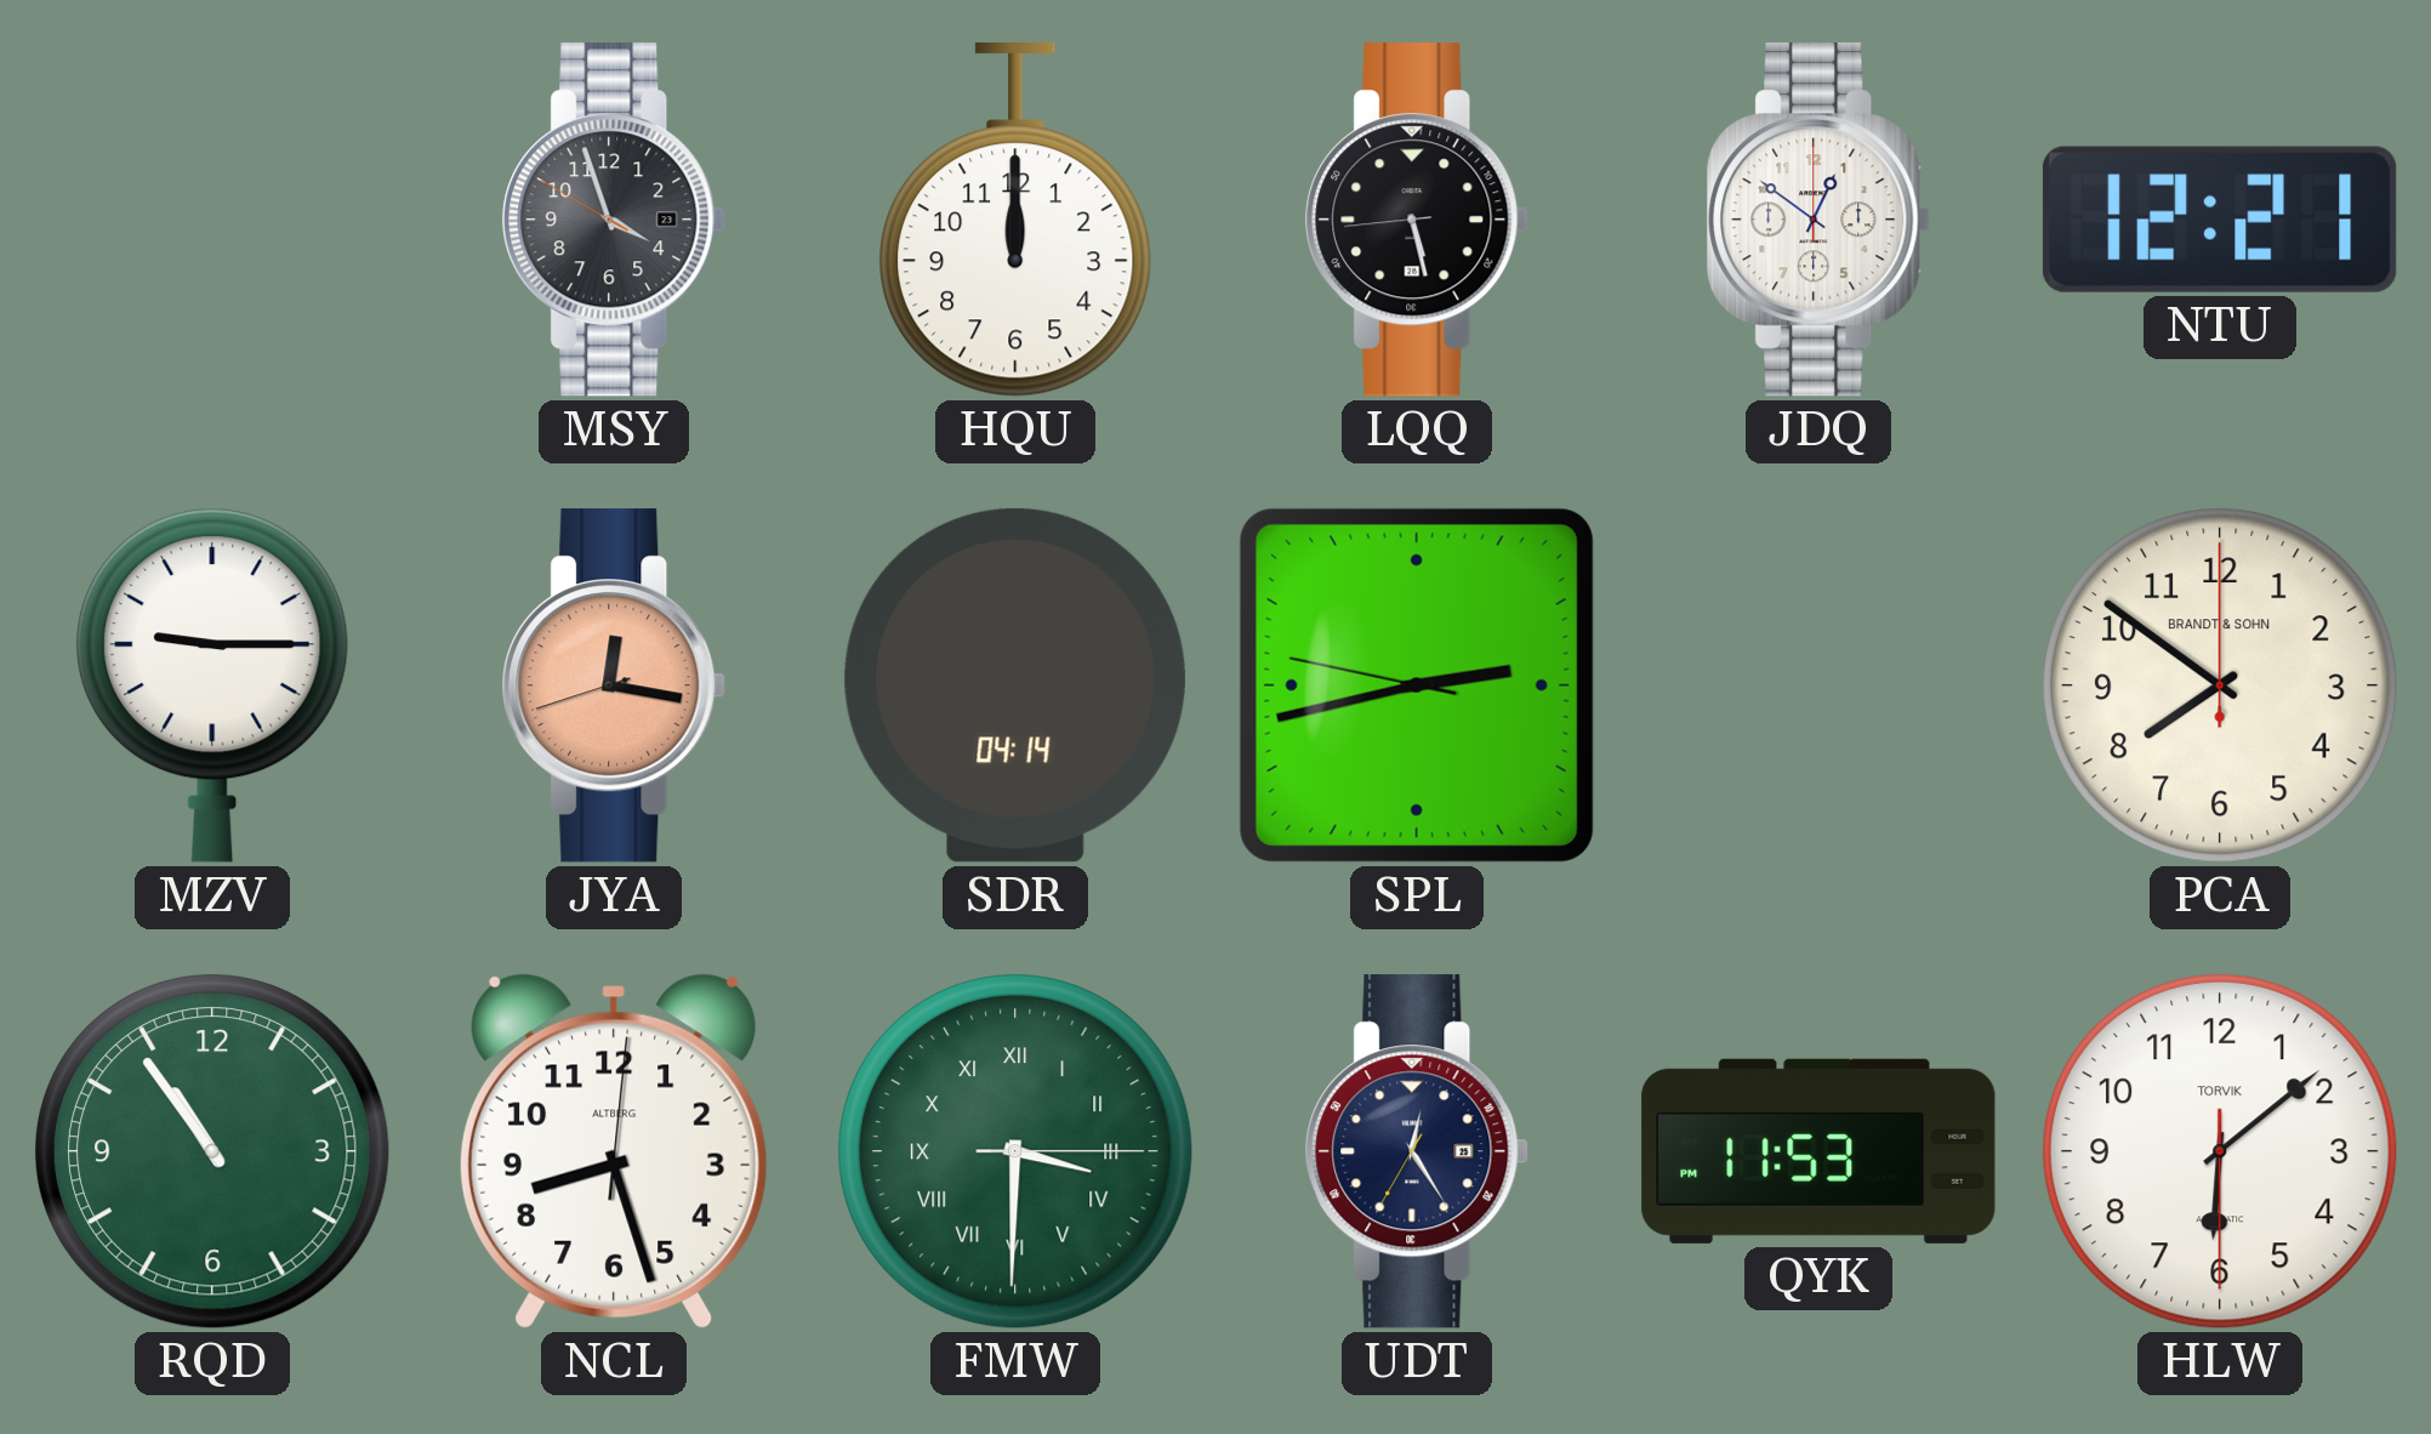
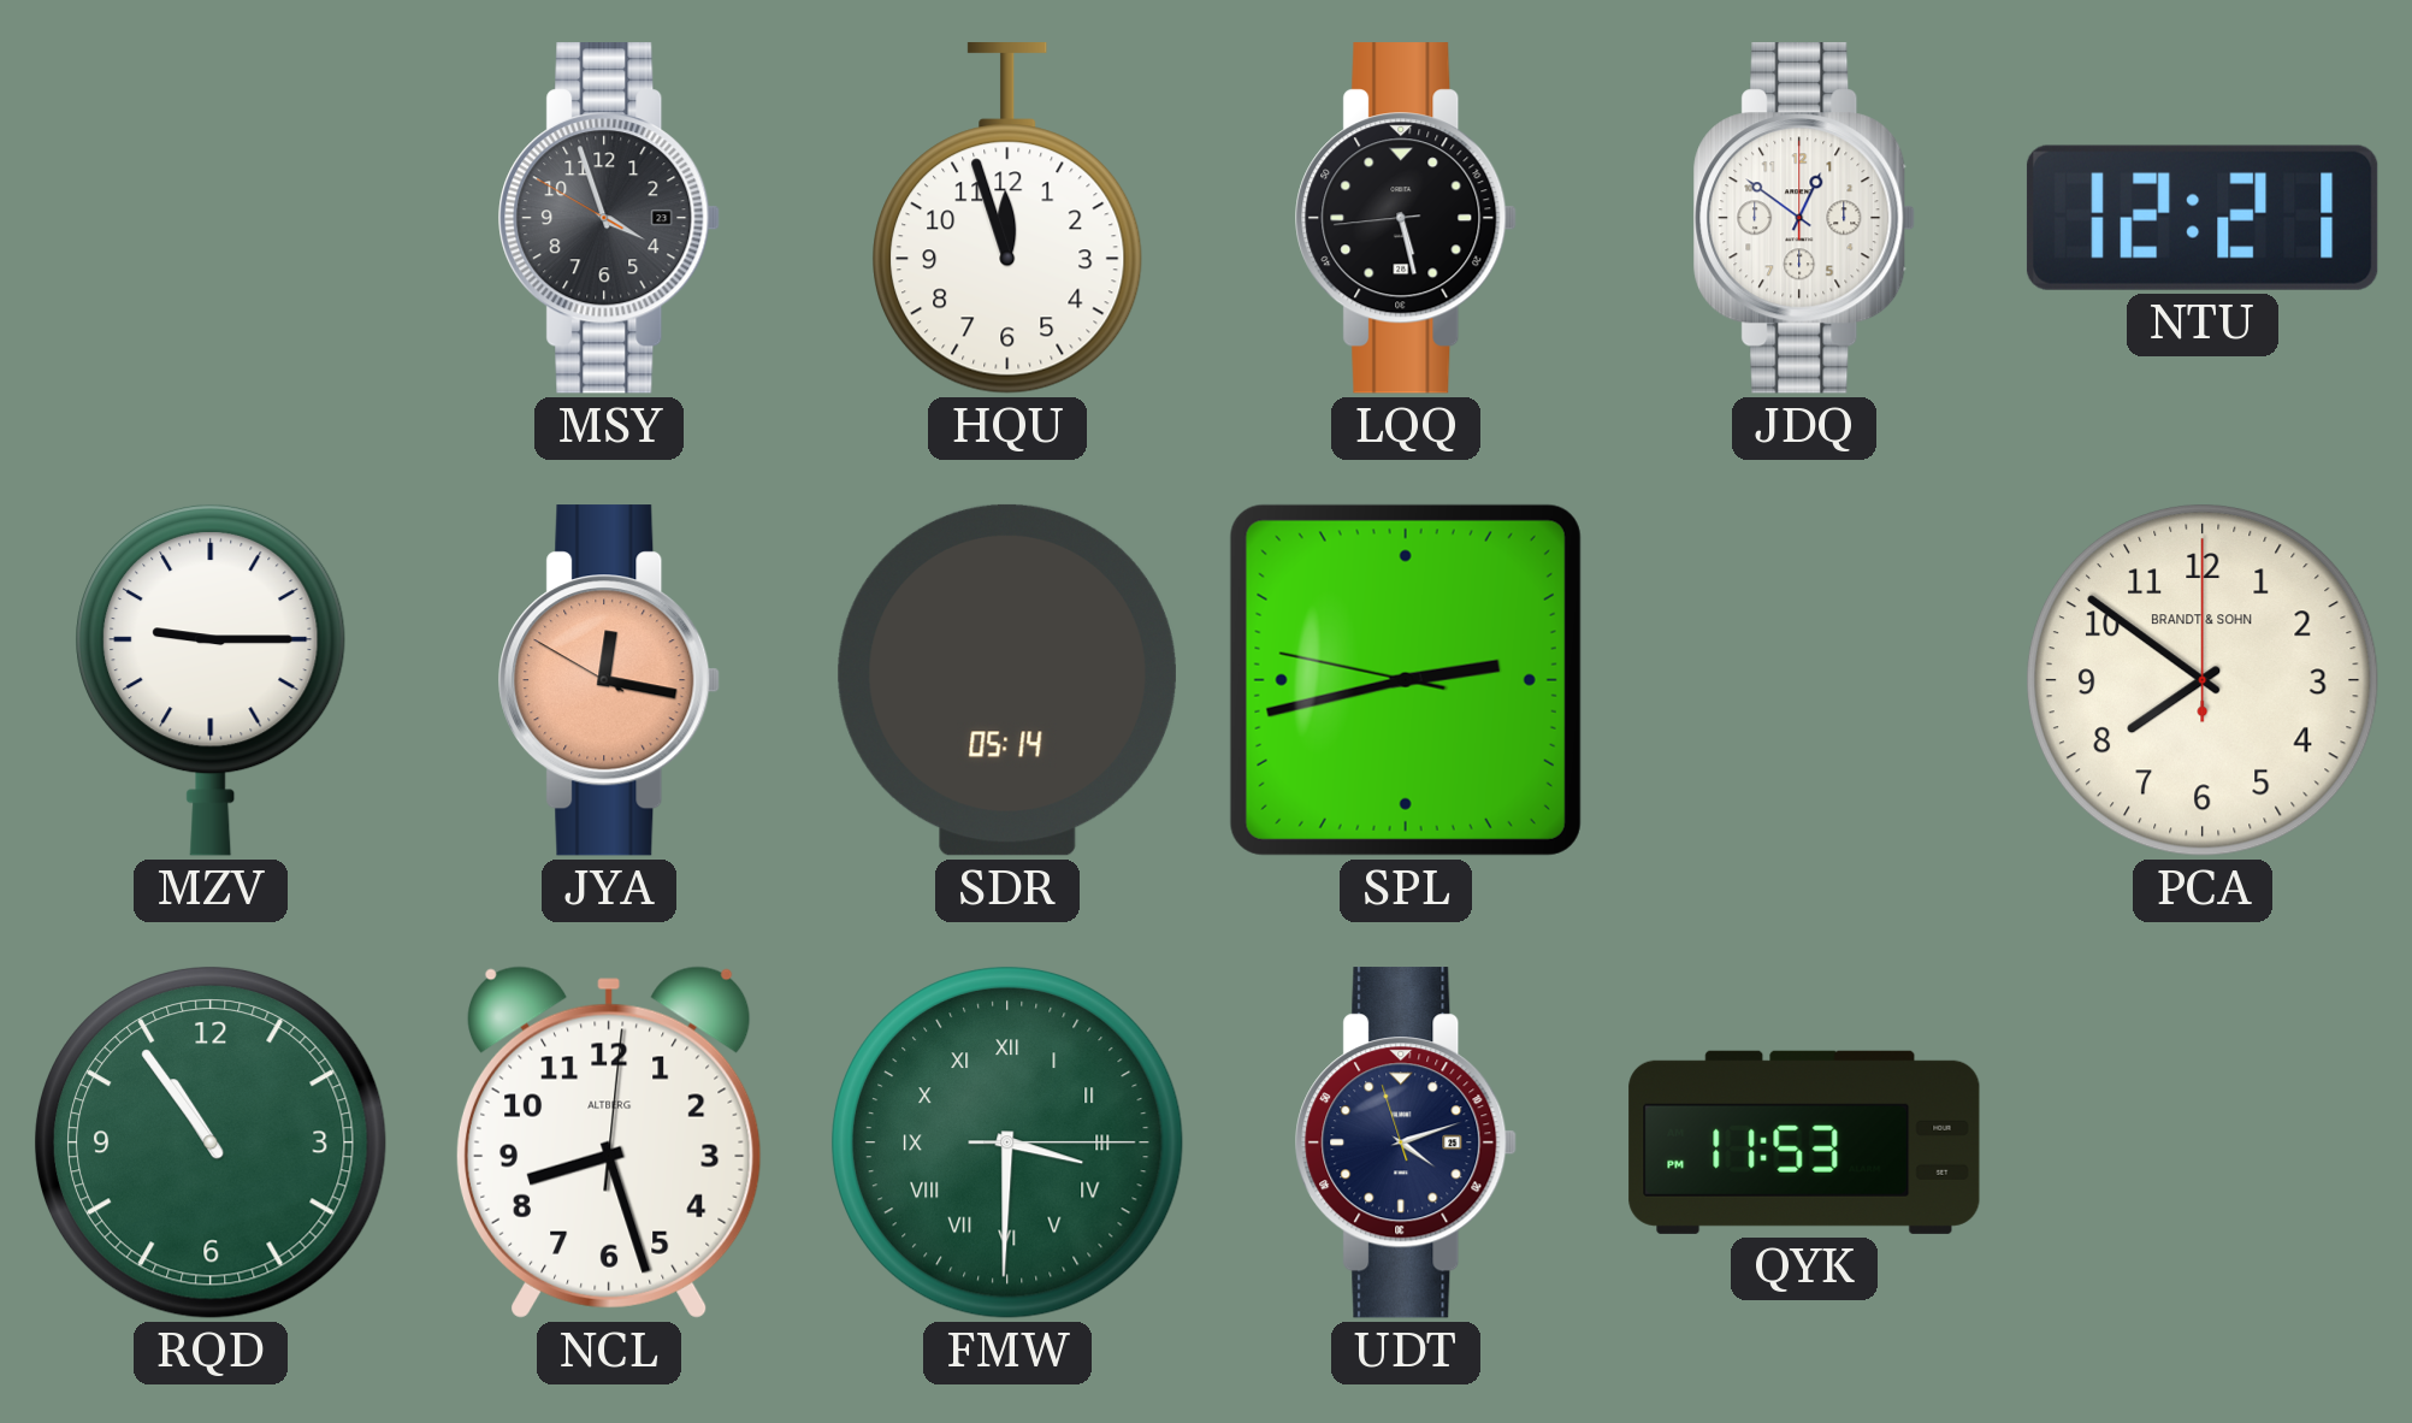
HQU: 12:00 -> 11:57 (1007, 218)
JYA: 12:16:42 -> 12:16:50 (609, 680)
SDR: 04:14 -> 05:14 (1007, 680)
UDT: 12:24 -> 4:11 (1406, 1142)
HLW: 6:08 -> none (2220, 1151)
